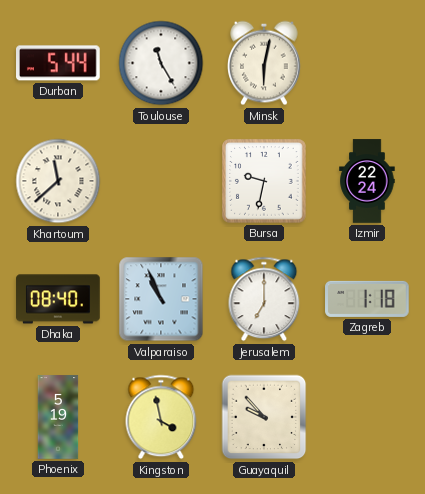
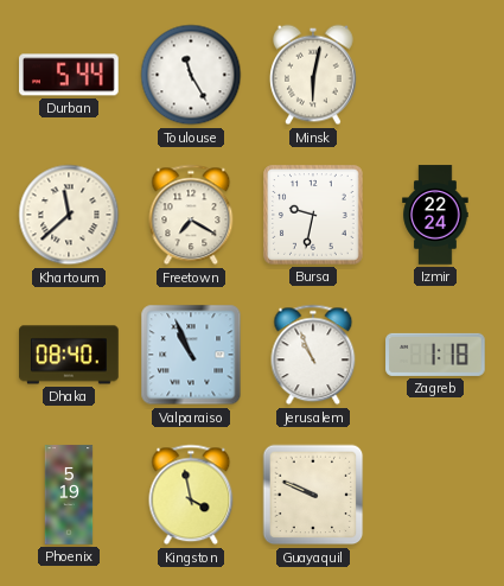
Freetown: none -> 7:20 (191, 215)
Jerusalem: 7:00 -> 10:56 (313, 355)
Guayaquil: 9:53 -> 9:49 (313, 495)
